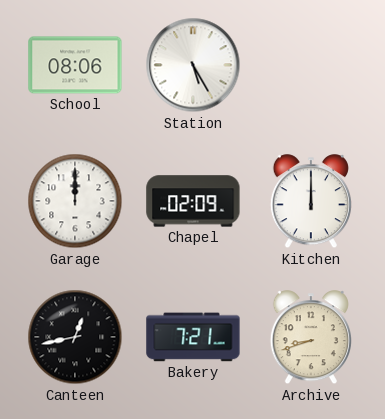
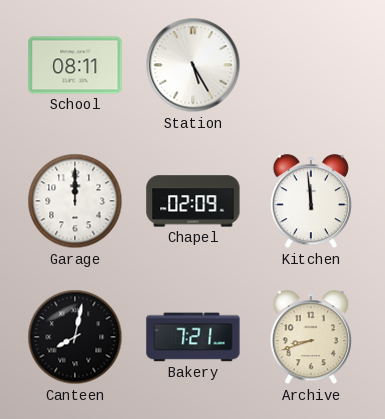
School: 08:06 -> 08:11 (75, 65)
Kitchen: 12:00 -> 11:59 (311, 202)
Canteen: 12:43 -> 8:02 (75, 337)
